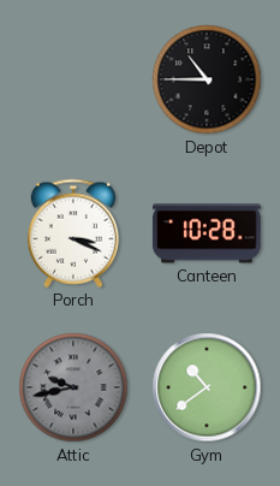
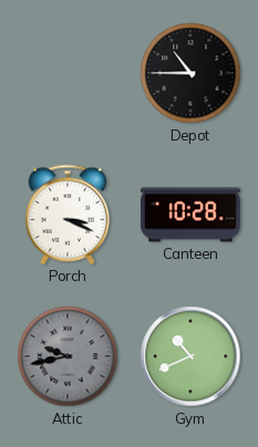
Gym: 10:39 -> 10:41 (190, 356)
